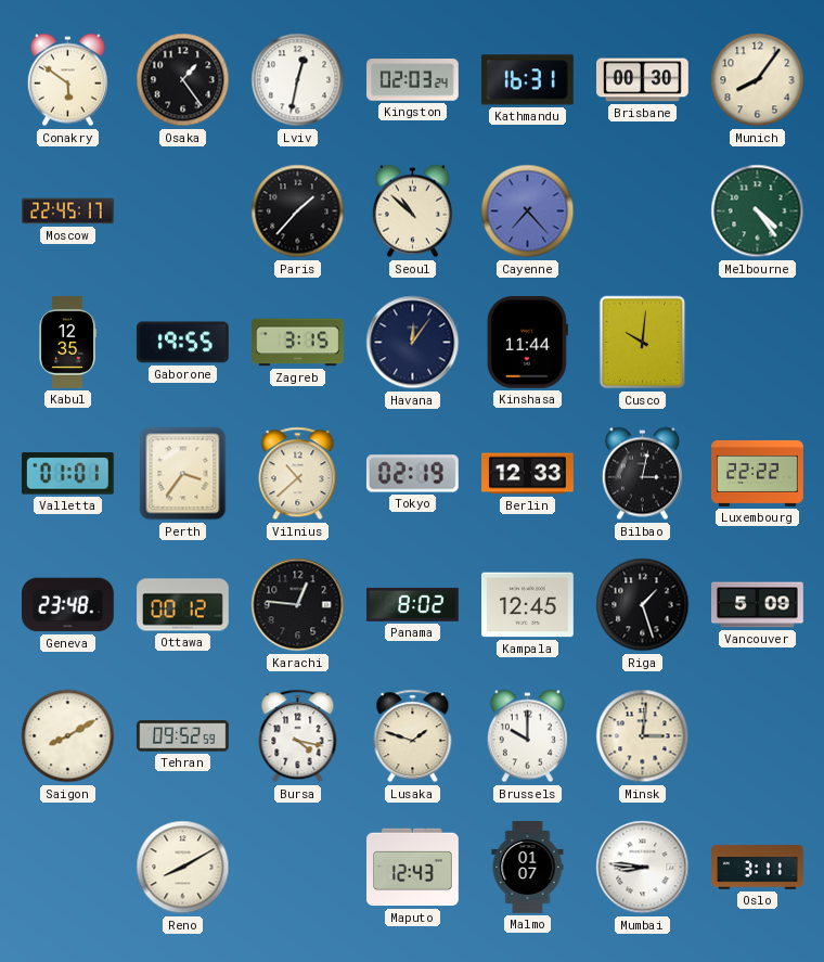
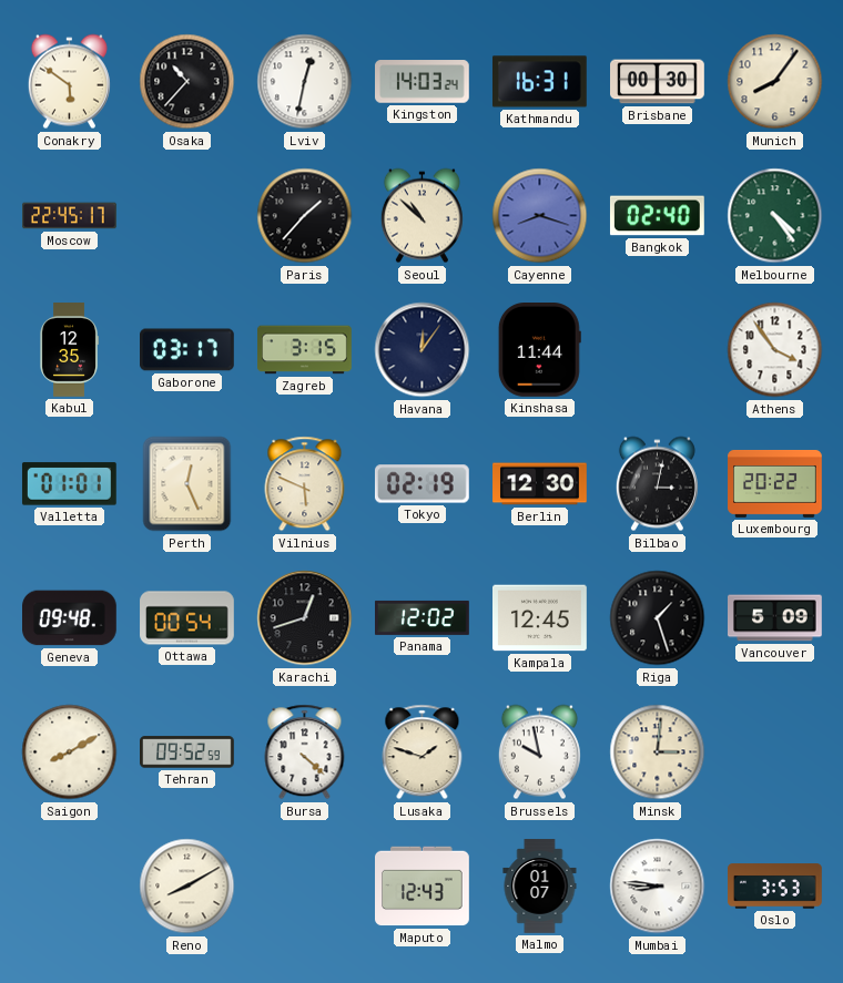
Osaka: 1:24 -> 10:37 (187, 82)
Kingston: 02:03 -> 14:03 (423, 82)
Cayenne: 7:23 -> 8:18 (540, 216)
Bangkok: none -> 02:40 (657, 216)
Gaborone: 19:55 -> 03:17 (187, 350)
Cusco: 10:01 -> none (643, 343)
Athens: none -> 3:54 (775, 350)
Perth: 3:36 -> 12:26 (187, 484)
Vilnius: 10:38 -> 5:49 (305, 484)
Berlin: 12:33 -> 12:30 (540, 484)
Luxembourg: 22:22 -> 20:22 (775, 483)
Geneva: 23:48 -> 09:48 (70, 618)
Ottawa: 00:12 -> 00:54 (187, 618)
Karachi: 12:46 -> 12:42 (305, 618)
Panama: 8:02 -> 12:02 (423, 617)
Bursa: 4:17 -> 4:22 (305, 752)
Brussels: 10:00 -> 9:58 (539, 752)
Oslo: 3:11 -> 3:53 (775, 887)
